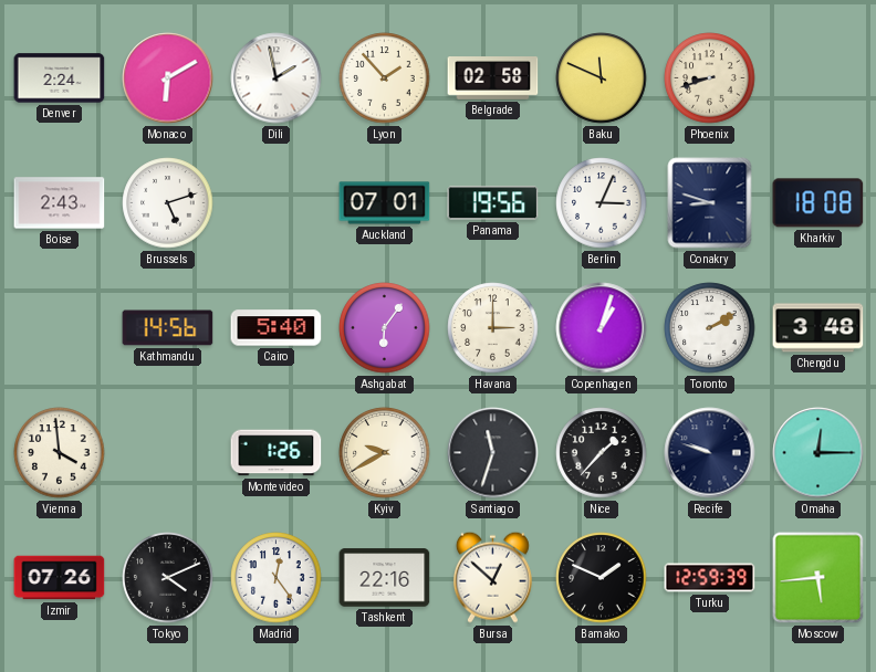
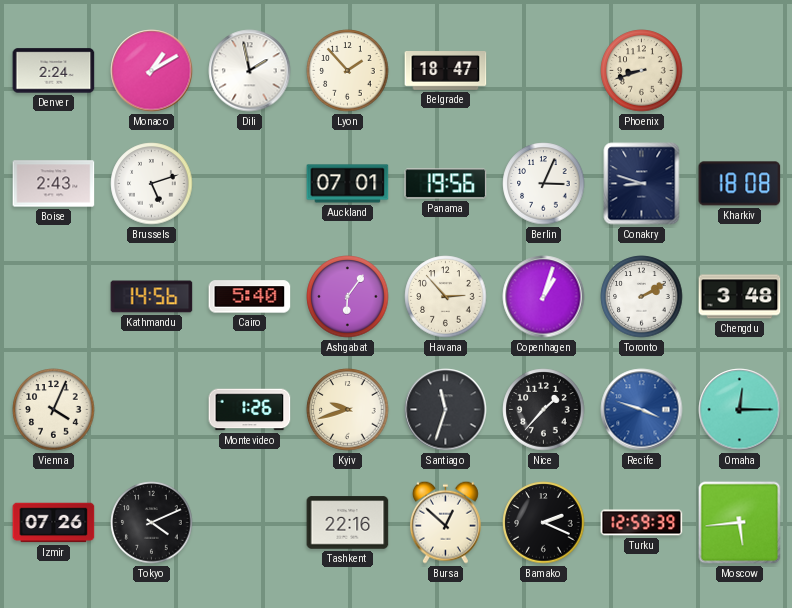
Monaco: 6:10 -> 1:10 (152, 71)
Belgrade: 02:58 -> 18:47 (446, 71)
Baku: 11:49 -> none (602, 78)
Havana: 3:00 -> 2:53 (446, 297)
Vienna: 3:59 -> 4:04 (54, 410)
Kyiv: 9:40 -> 9:42 (348, 410)
Recife: 9:48 -> 3:48 (642, 410)
Recife dial: navy -> blue (642, 410)
Madrid: 12:24 -> none (277, 578)
Bamako: 1:49 -> 2:19 (544, 523)
